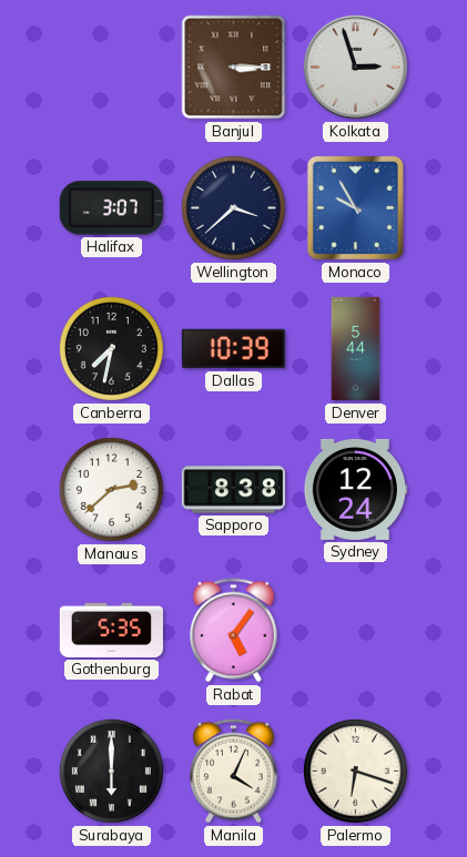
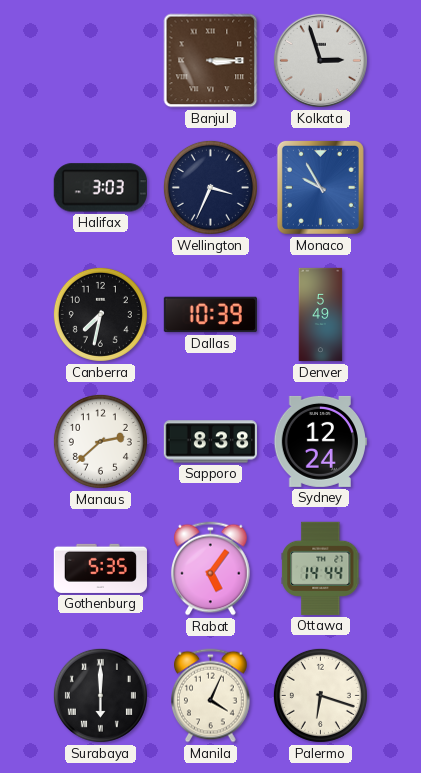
Halifax: 3:07 -> 3:03 (100, 188)
Wellington: 3:38 -> 3:34 (210, 187)
Denver: 5:44 -> 5:49 (321, 315)
Ottawa: none -> 14:44 (321, 568)
